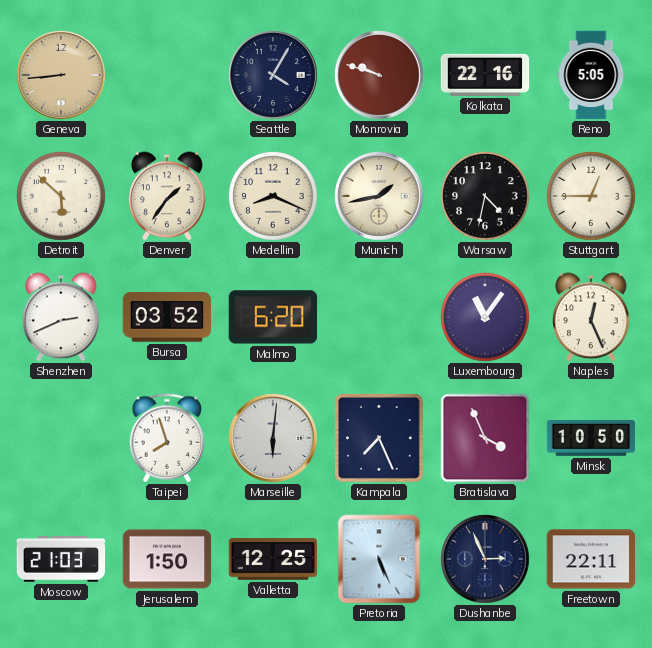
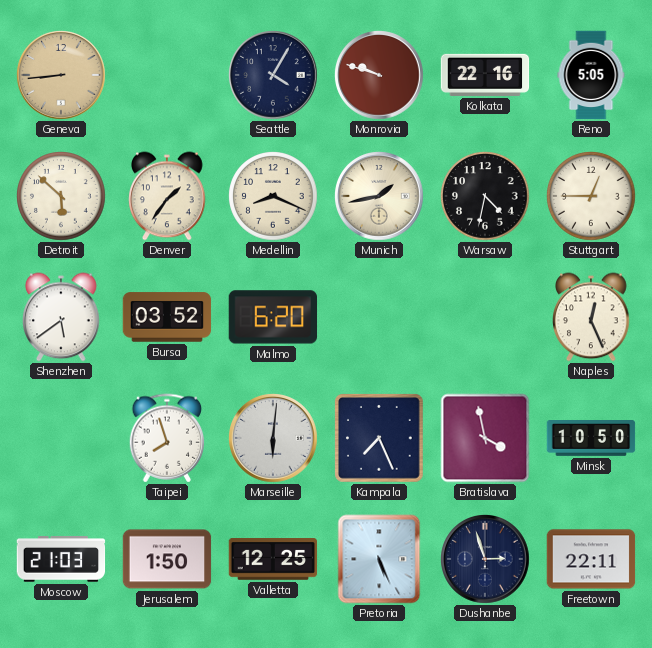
Shenzhen: 2:41 -> 5:39 (61, 317)
Luxembourg: 11:06 -> none (485, 317)
Bratislava: 3:56 -> 3:58 (485, 438)
Dushanbe: 2:56 -> 2:57 (485, 559)
